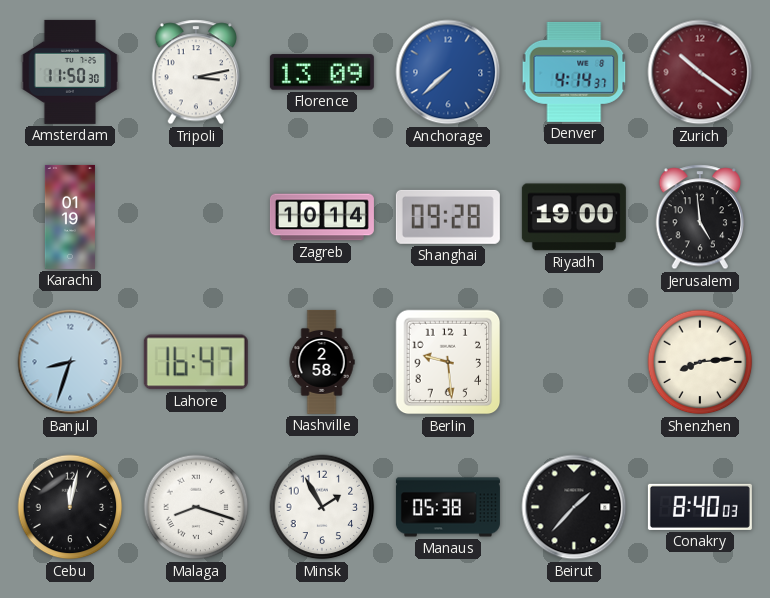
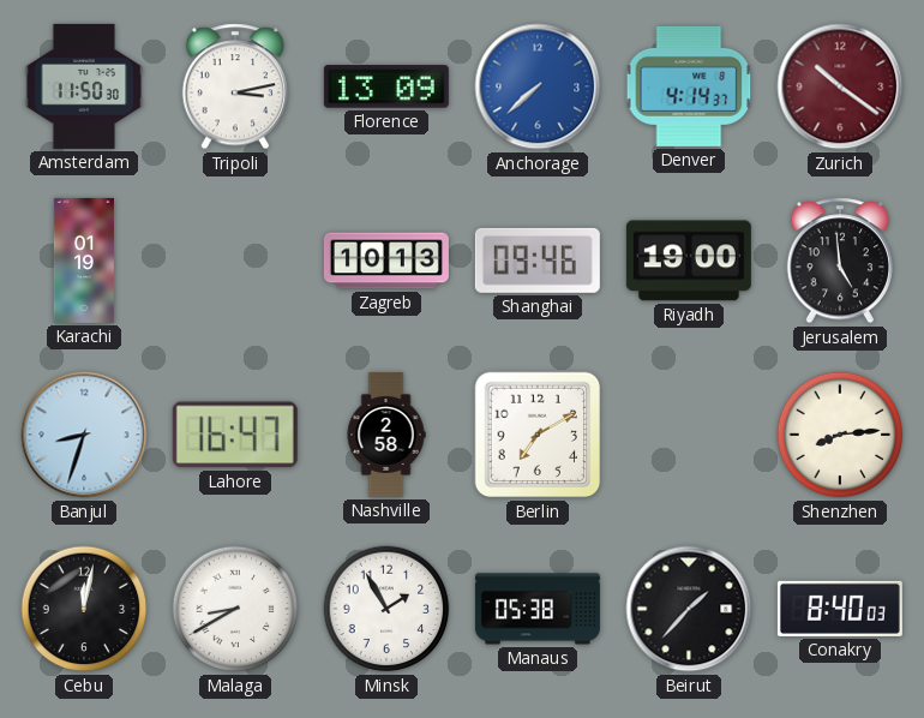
Zagreb: 10:14 -> 10:13 (386, 261)
Shanghai: 09:28 -> 09:46 (538, 261)
Berlin: 9:29 -> 7:10 (538, 435)
Malaga: 8:18 -> 8:40 (235, 609)
